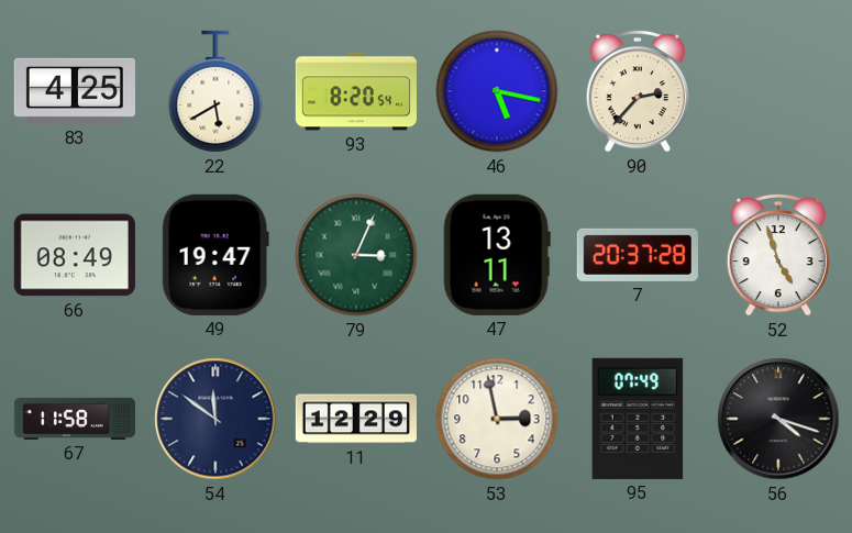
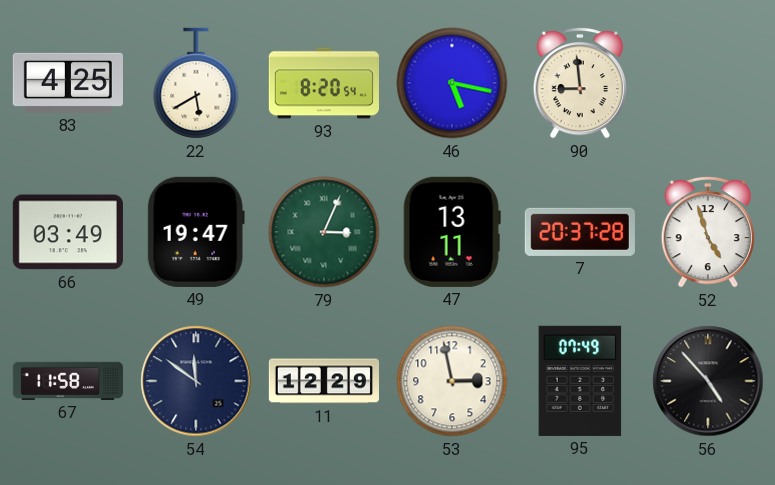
90: 2:37 -> 8:59 (580, 84)
66: 08:49 -> 03:49 (68, 232)
56: 4:18 -> 4:53 (708, 381)
